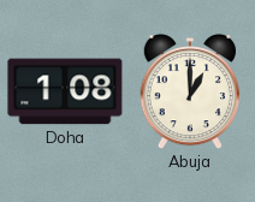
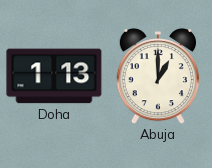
Doha: 1:08 -> 1:13 (54, 76)
